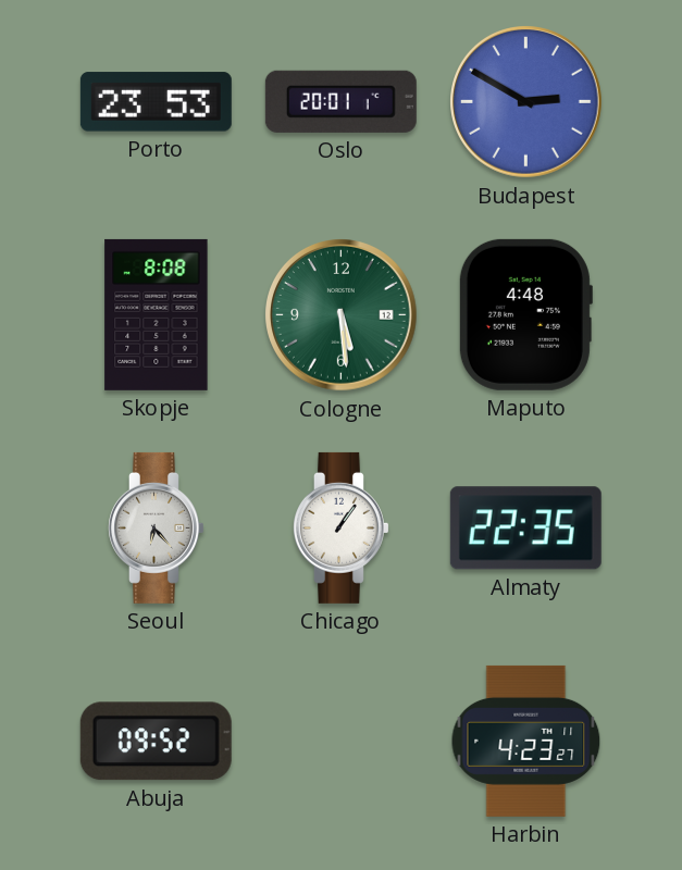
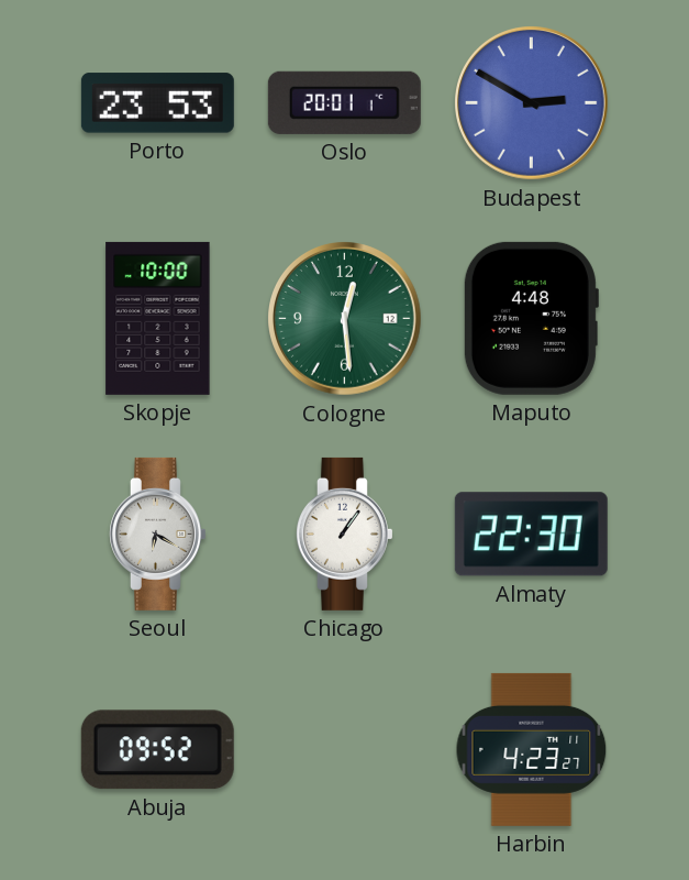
Skopje: 8:08 -> 10:00 (158, 318)
Cologne: 5:29 -> 12:29 (345, 319)
Seoul: 6:23 -> 6:20 (158, 533)
Almaty: 22:35 -> 22:30 (531, 535)
